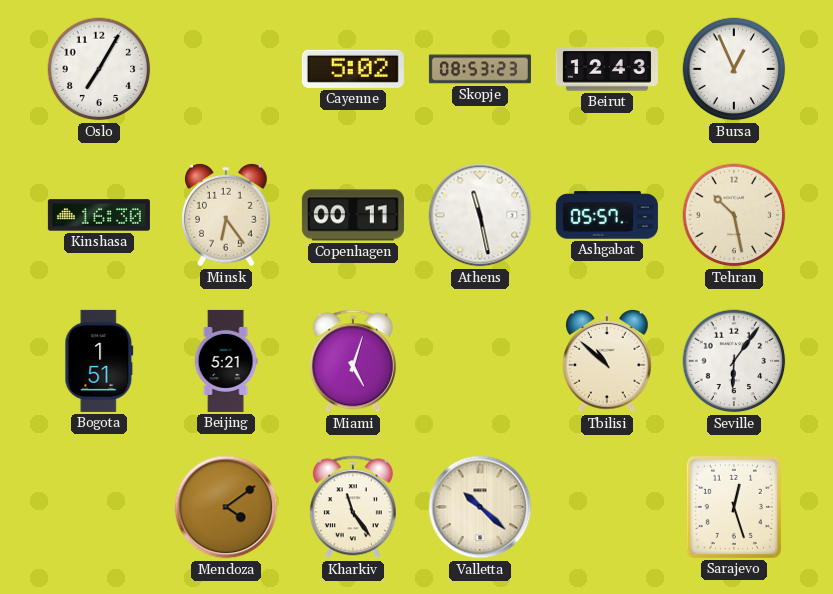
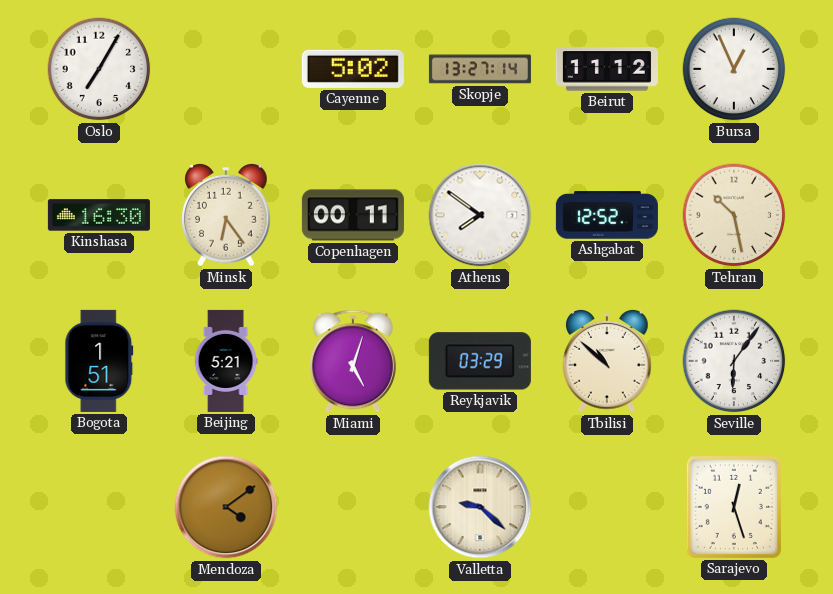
Skopje: 08:53 -> 13:27 (480, 69)
Beirut: 12:43 -> 11:12 (607, 69)
Athens: 11:28 -> 7:51 (480, 215)
Ashgabat: 05:57 -> 12:52 (607, 215)
Reykjavik: none -> 03:29 (480, 361)
Kharkiv: 11:24 -> none (353, 507)
Valletta: 10:22 -> 9:22 (480, 507)
